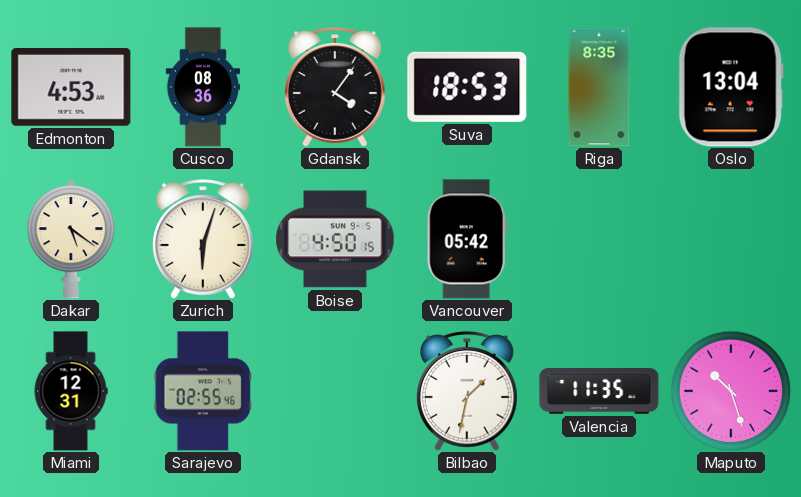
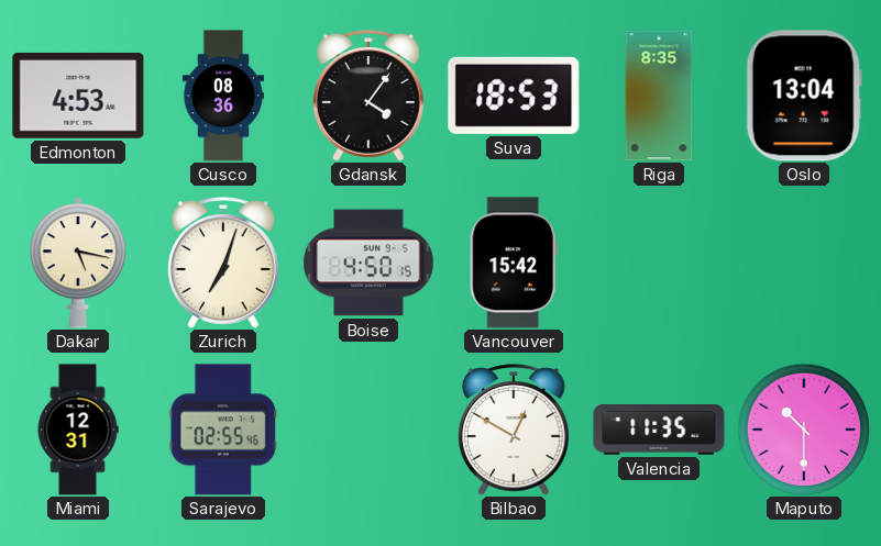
Dakar: 5:21 -> 5:17 (78, 263)
Zurich: 6:03 -> 7:03 (224, 263)
Vancouver: 05:42 -> 15:42 (514, 263)
Bilbao: 1:32 -> 12:50 (515, 430)
Maputo: 10:27 -> 10:30 (804, 430)
